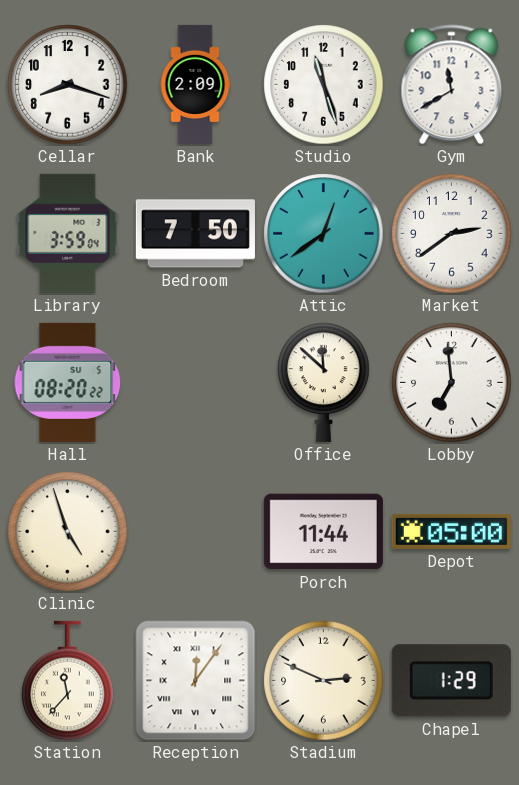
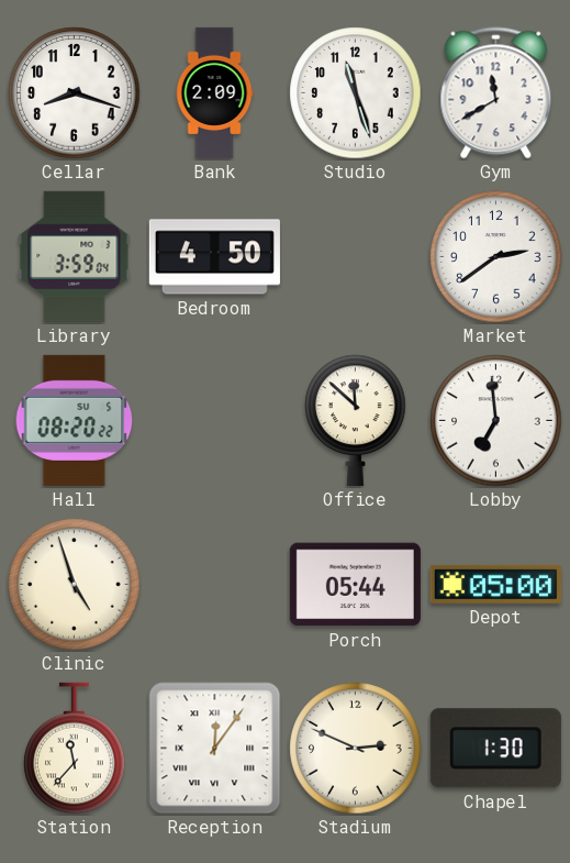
Bedroom: 7:50 -> 4:50 (214, 257)
Attic: 12:39 -> none (324, 234)
Porch: 11:44 -> 05:44 (355, 585)
Chapel: 1:29 -> 1:30 (495, 749)
